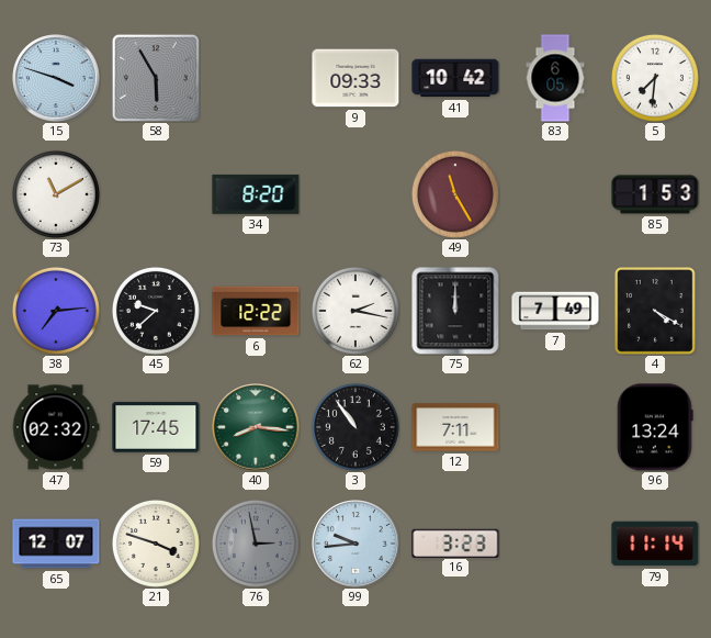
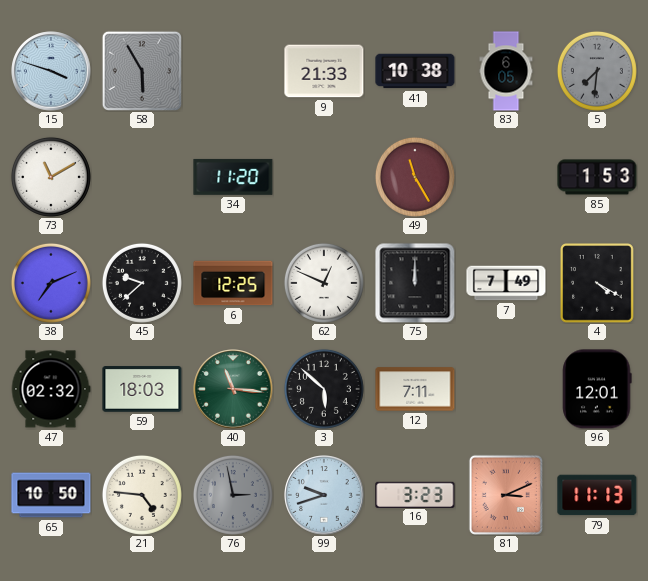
9: 09:33 -> 21:33 (324, 71)
41: 10:42 -> 10:38 (415, 71)
5 dial: white -> grey (597, 71)
34: 8:20 -> 11:20 (233, 177)
38: 7:14 -> 7:11 (51, 283)
6: 12:22 -> 12:25 (233, 283)
62: 2:17 -> 12:49 (324, 283)
59: 17:45 -> 18:03 (142, 389)
40: 8:16 -> 11:16 (233, 389)
3: 10:54 -> 5:52 (324, 389)
96: 13:24 -> 12:01 (597, 389)
65: 12:07 -> 10:50 (51, 495)
21: 3:48 -> 4:46 (142, 495)
99: 9:44 -> 9:42 (324, 495)
81: none -> 3:11 (506, 495)
79: 11:14 -> 11:13 (597, 495)
